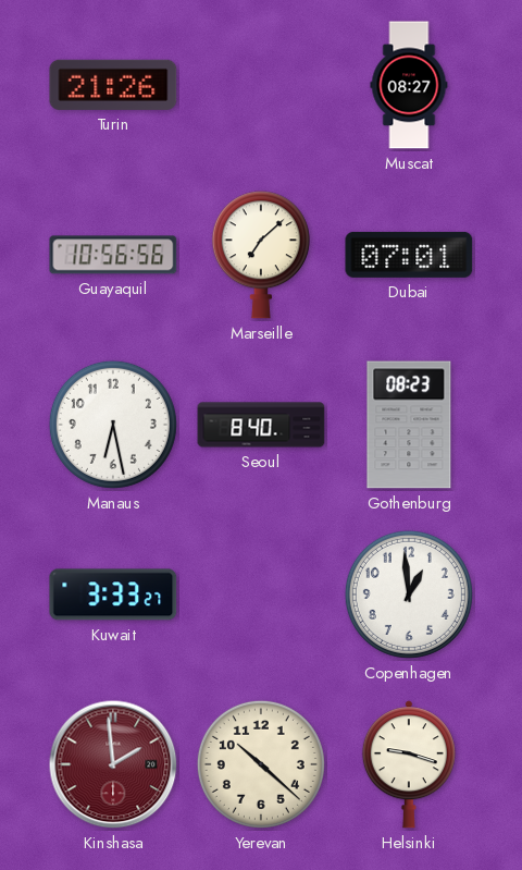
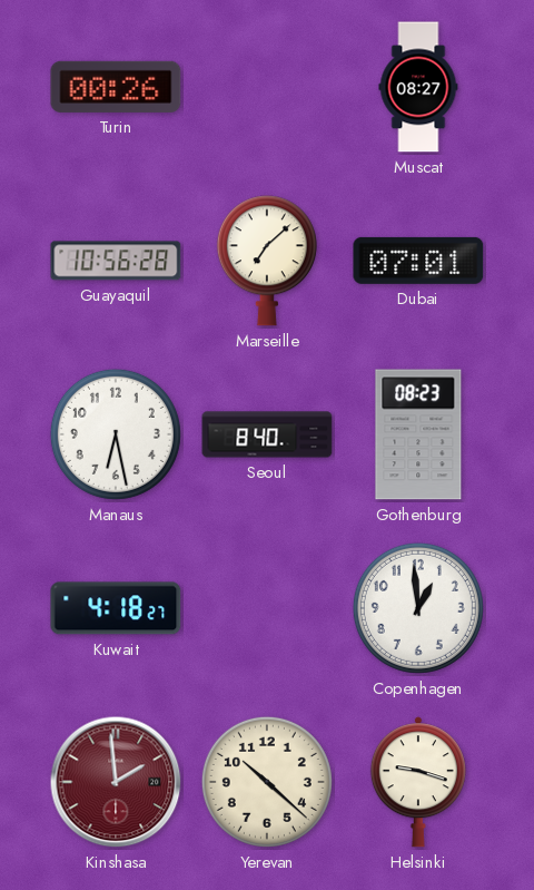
Turin: 21:26 -> 00:26 (116, 87)
Guayaquil: 10:56:56 -> 10:56:28 (116, 261)
Kuwait: 3:33 -> 4:18 (116, 608)
